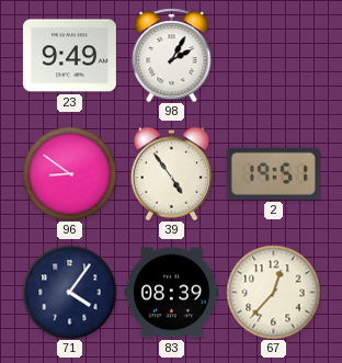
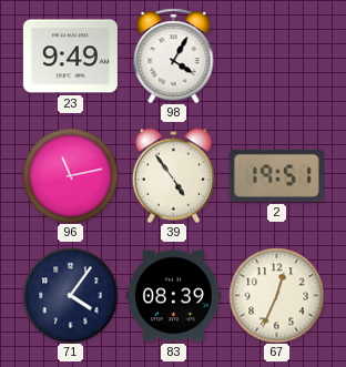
98: 2:05 -> 4:05 (174, 55)
96: 8:51 -> 11:13 (70, 175)
67: 12:37 -> 12:34 (276, 295)
